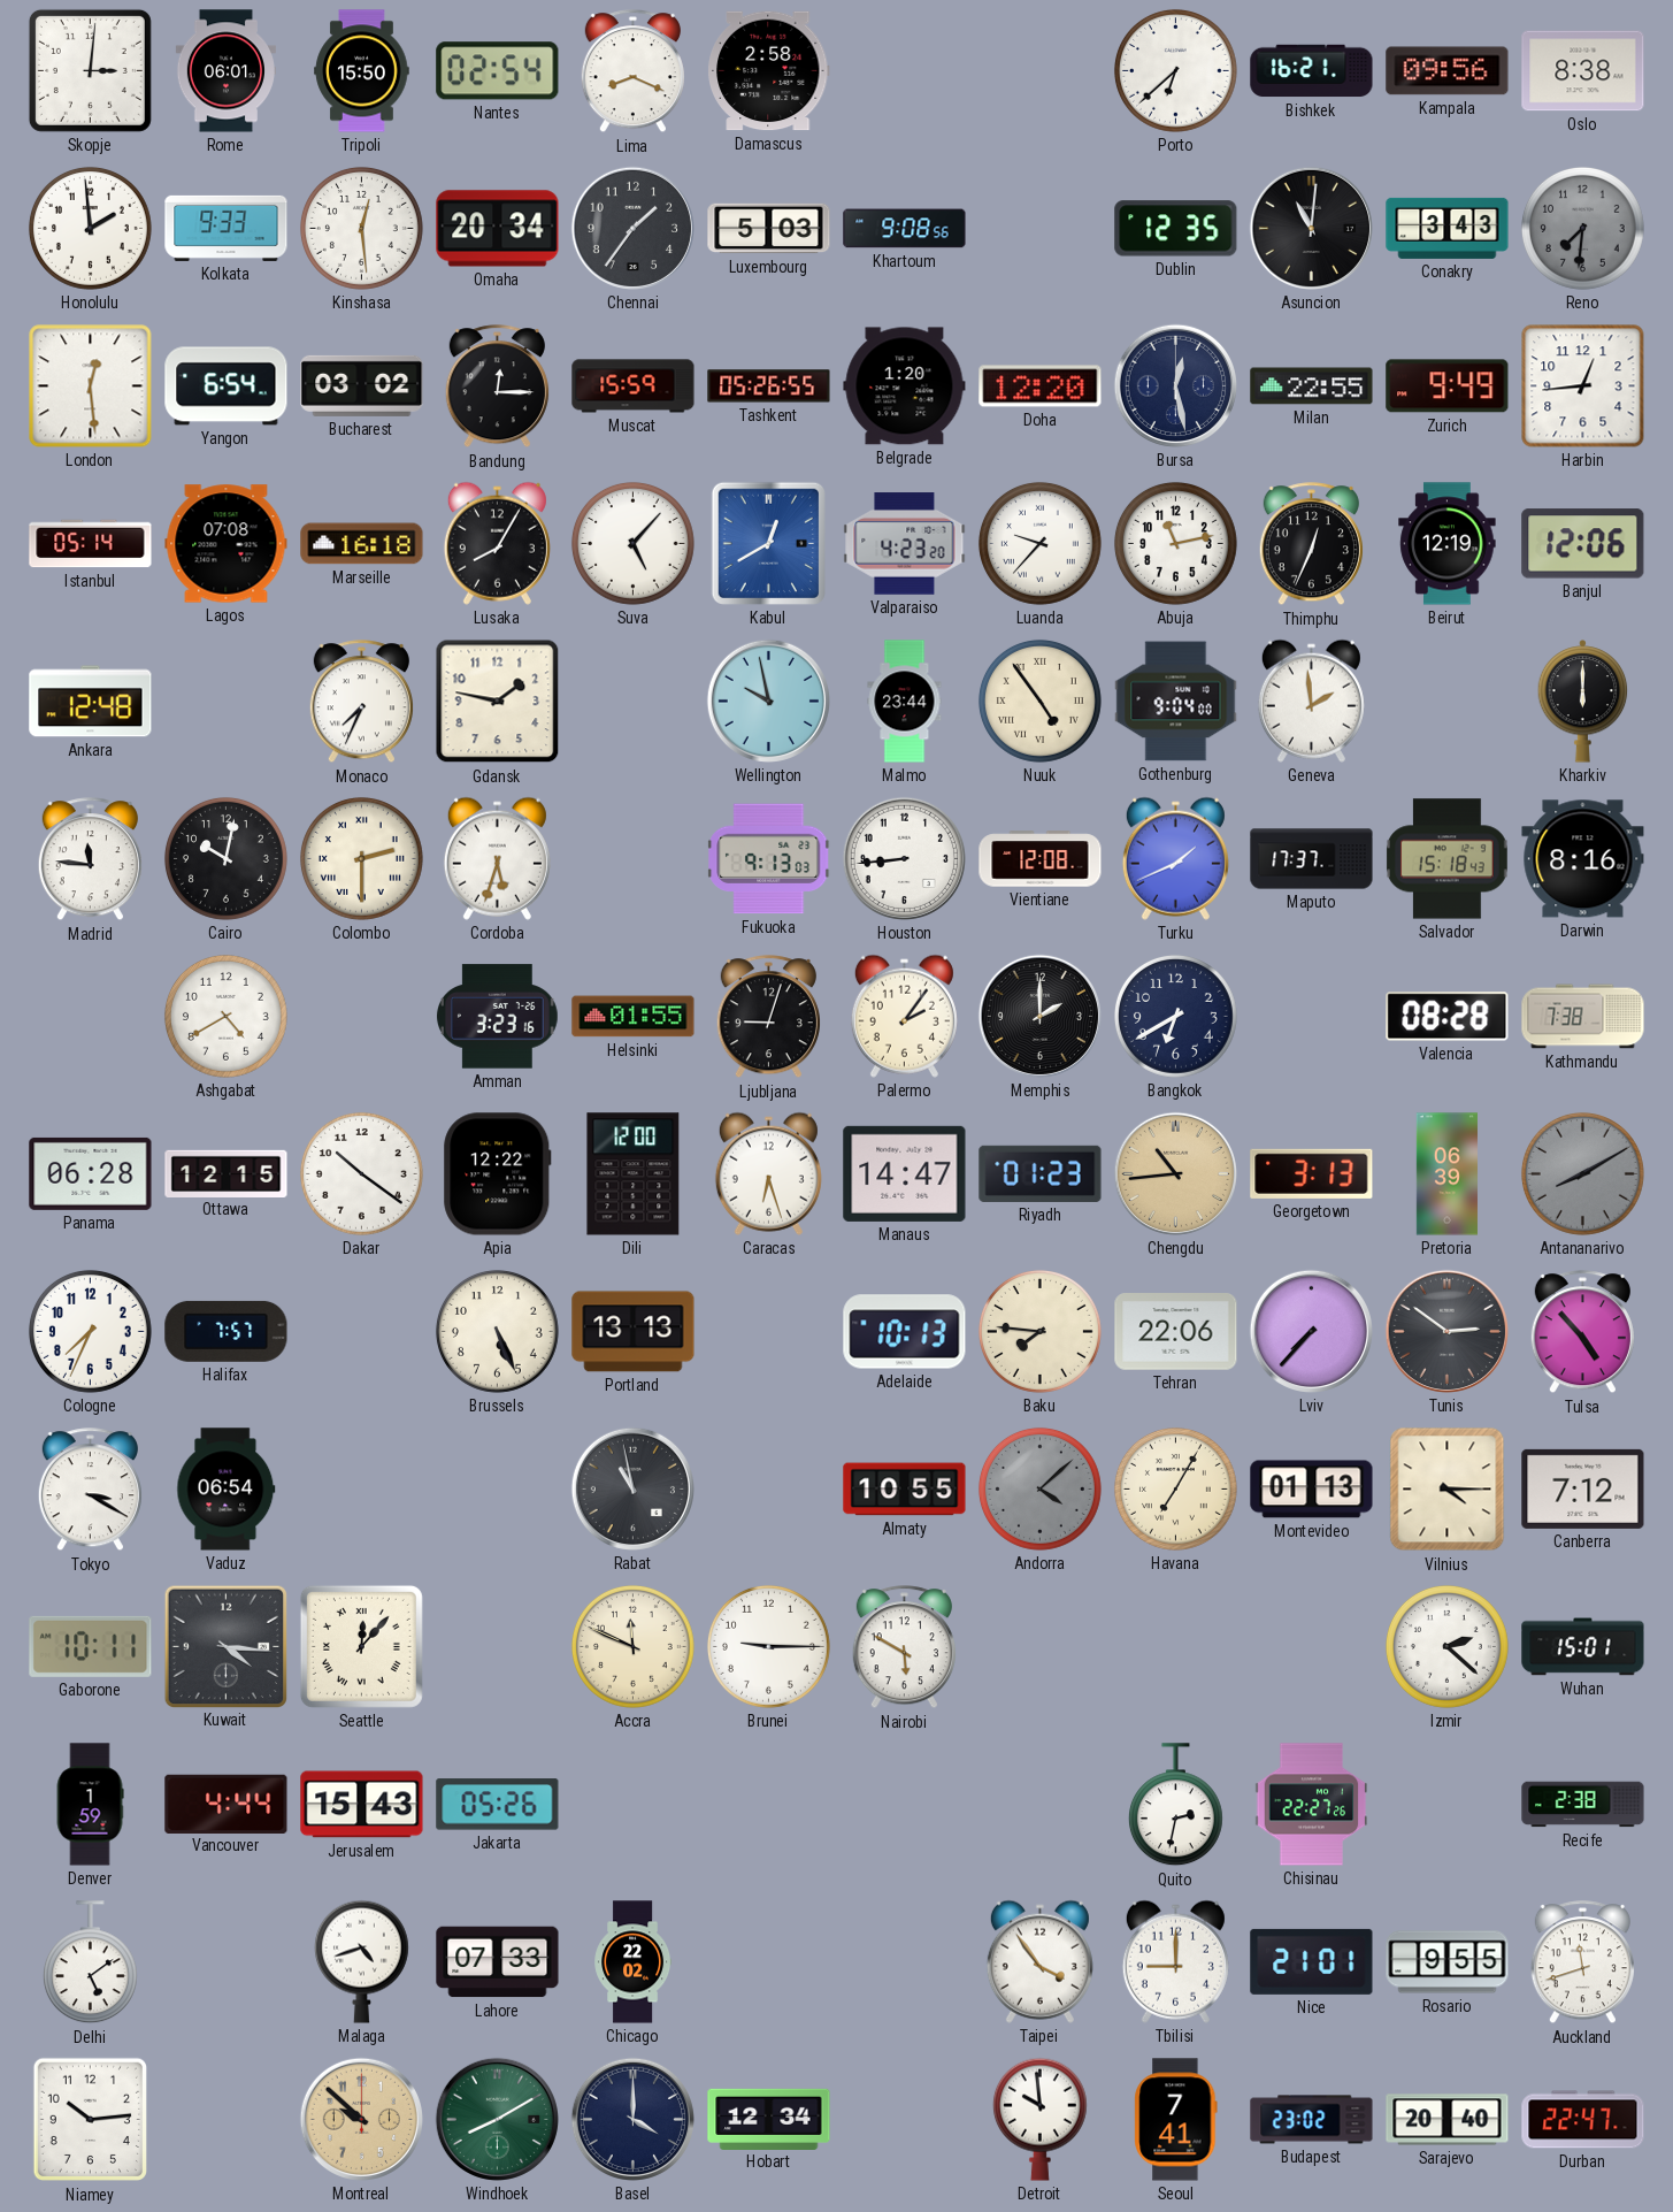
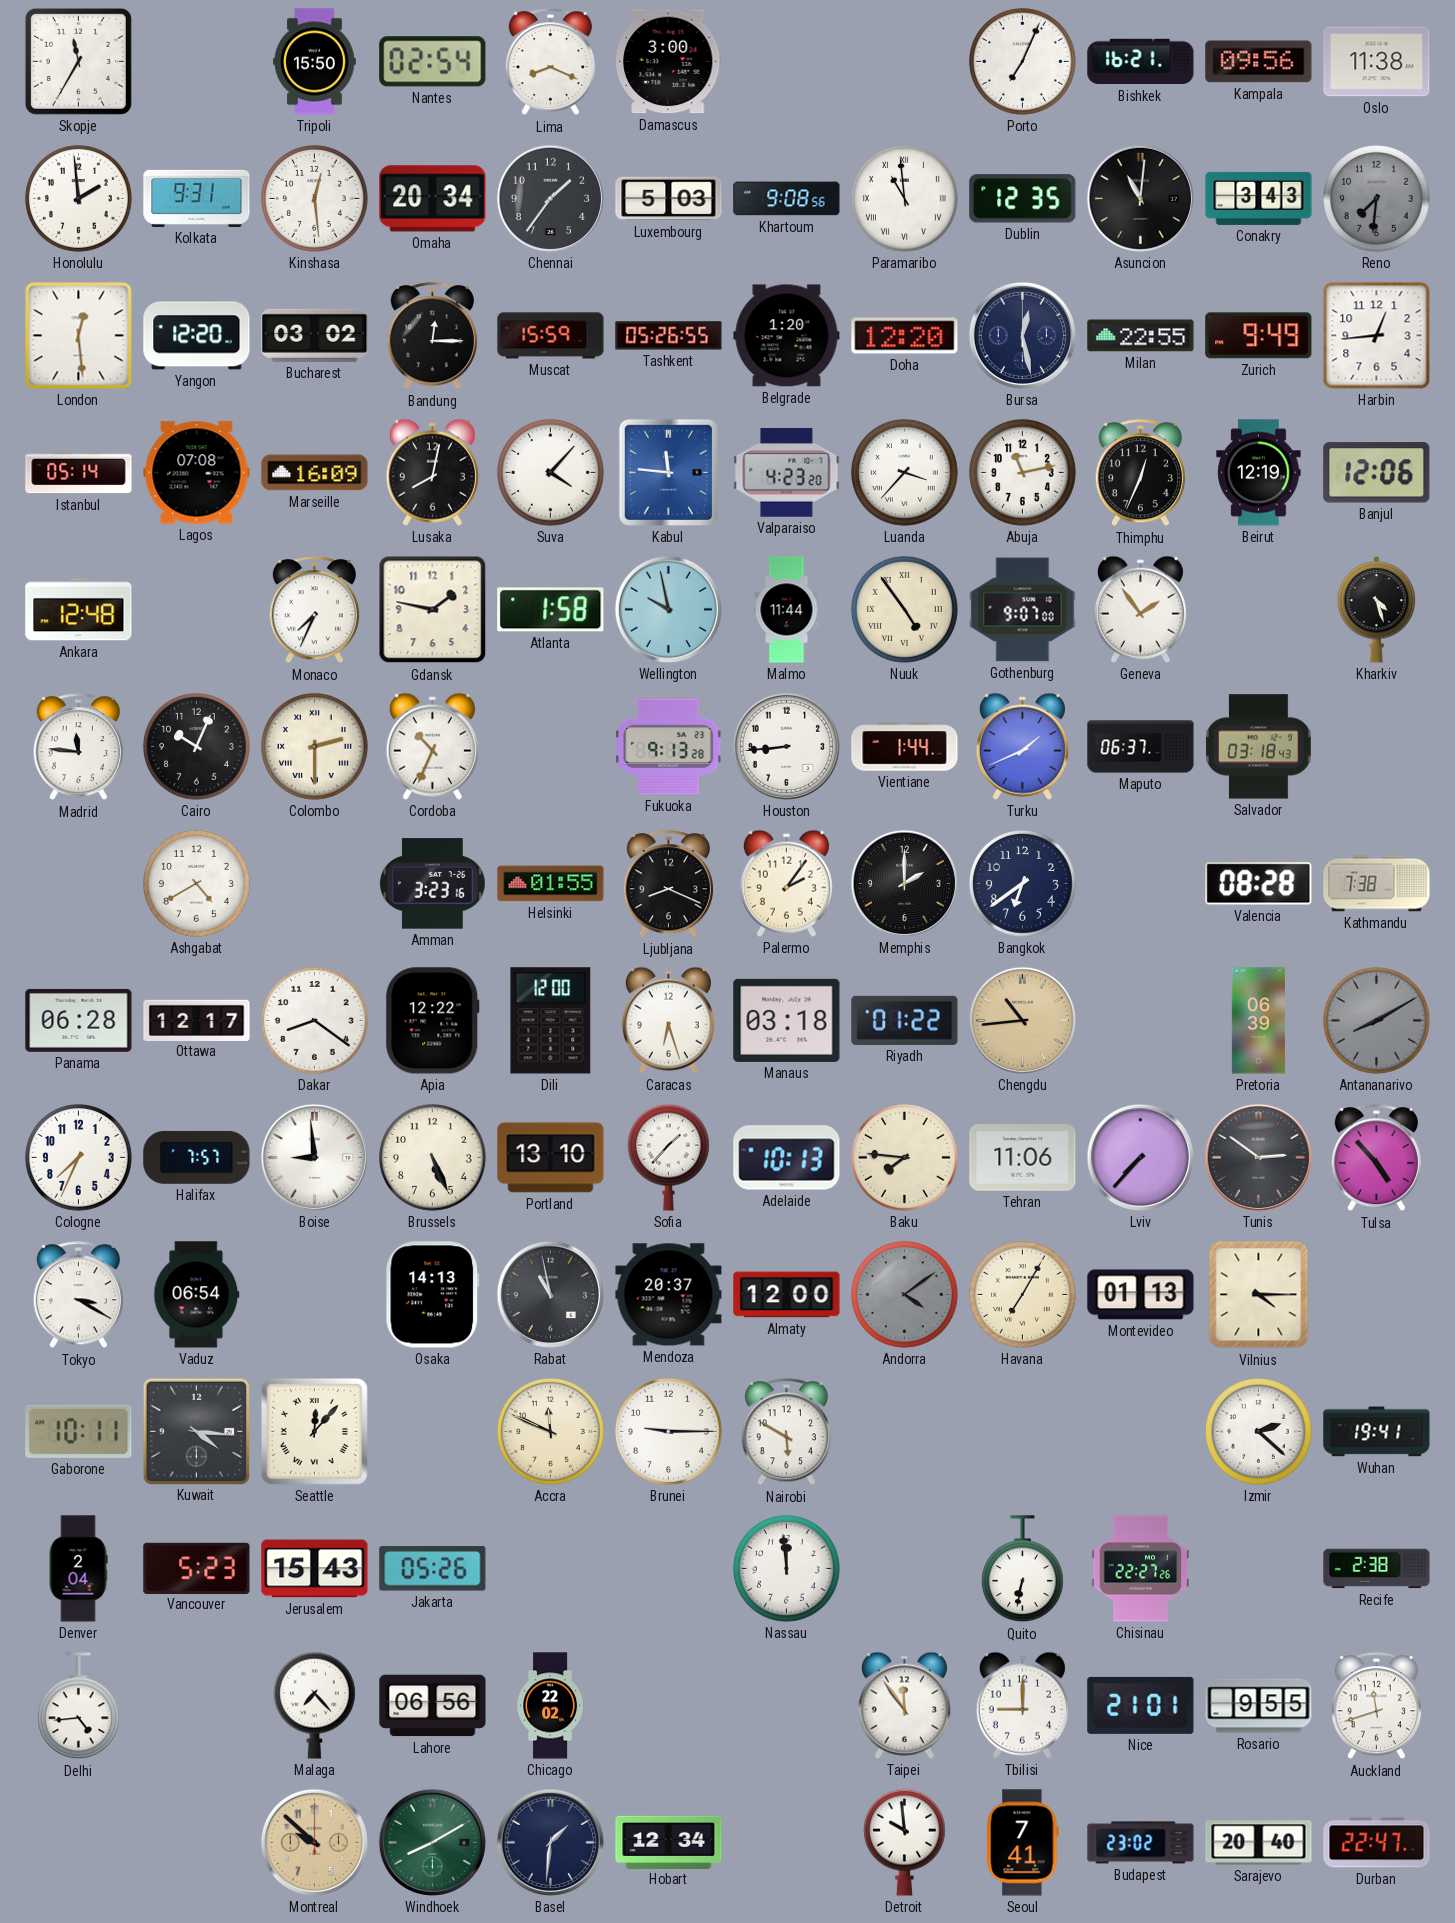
Skopje: 3:01 -> 11:35 (78, 61)
Rome: 06:01 -> none (225, 71)
Damascus: 2:58 -> 3:00 (668, 62)
Porto: 6:38 -> 7:04 (1022, 61)
Oslo: 8:38 -> 11:38 (1377, 62)
Kolkata: 9:33 -> 9:31 (197, 198)
Paramaribo: none -> 10:59 (904, 198)
Yangon: 6:54 -> 12:20 (197, 336)
Marseille: 16:18 -> 16:09 (315, 473)
Lusaka: 8:05 -> 8:02 (432, 472)
Suva: 5:07 -> 4:07 (550, 472)
Kabul: 12:40 -> 11:46 (668, 472)
Luanda: 9:37 -> 3:37 (904, 472)
Atlanta: none -> 1:58 (551, 610)
Malmo: 23:44 -> 11:44 (787, 610)
Gothenburg: 9:04 -> 9:07 (1023, 610)
Geneva: 1:59 -> 1:54 (1140, 609)
Kharkiv: 6:00 -> 4:27 (1377, 610)
Cairo: 10:02 -> 10:04 (196, 746)
Cordoba: 5:33 -> 10:34 (432, 746)
Fukuoka: 9:13:03 -> 9:13:28 (669, 747)
Vientiane: 12:08 -> 1:44 (905, 747)
Maputo: 17:37 -> 06:37 (1141, 747)
Salvador: 15:18 -> 03:18 (1258, 747)
Darwin: 8:16 -> none (1583, 859)
Ljubljana: 9:03 -> 8:19 (668, 884)
Bangkok: 6:40 -> 6:39 (1022, 883)
Ottawa: 12:15 -> 12:17 (197, 1020)
Dakar: 10:21 -> 8:21 (314, 1020)
Manaus: 14:47 -> 03:18 (787, 1020)
Riyadh: 01:23 -> 01:22 (905, 1020)
Georgetown: 3:13 -> none (1312, 1173)
Boise: none -> 8:59 (314, 1157)
Portland: 13:13 -> 13:10 (551, 1158)
Sofia: none -> 1:37 (668, 1157)
Tehran: 22:06 -> 11:06 (1023, 1158)
Osaka: none -> 14:13 (433, 1295)
Mendoza: none -> 20:37 (669, 1295)
Almaty: 10:55 -> 12:00 (787, 1295)
Andorra: 4:08 -> 4:09 (904, 1294)
Canberra: 7:12 -> none (1583, 1488)
Wuhan: 15:01 -> 19:41 (1377, 1432)
Denver: 1:59 -> 2:04 (78, 1569)
Vancouver: 4:44 -> 5:23 (197, 1568)
Nassau: none -> 11:59 (786, 1568)
Quito: 2:32 -> 6:32 (1022, 1569)
Delhi: 5:09 -> 4:44 (78, 1706)
Malaga: 4:42 -> 7:23 (314, 1705)
Lahore: 07:33 -> 06:56 (433, 1706)
Taipei: 3:54 -> 11:54 (904, 1705)
Niamey: 10:14 -> none (90, 2120)
Basel: 4:00 -> 1:31 (550, 1842)
